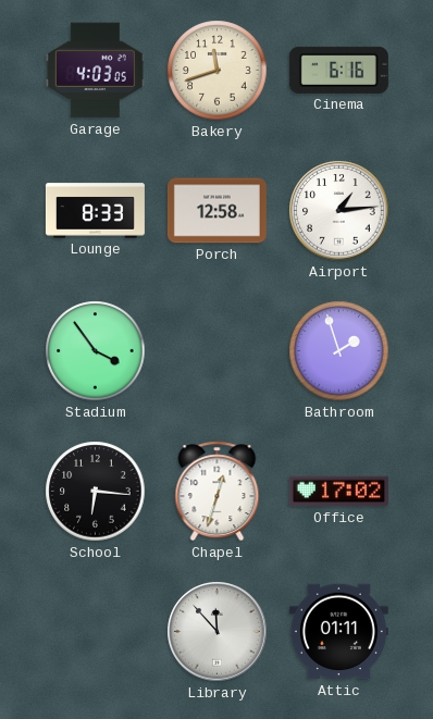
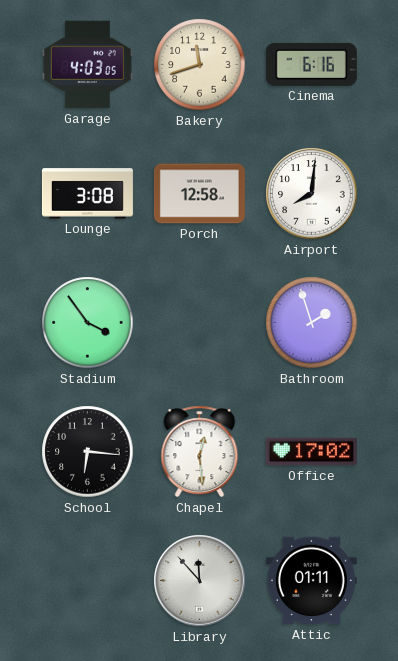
Lounge: 8:33 -> 3:08 (87, 194)
Airport: 1:14 -> 8:01 (312, 194)
Chapel: 12:33 -> 12:29 (200, 452)
